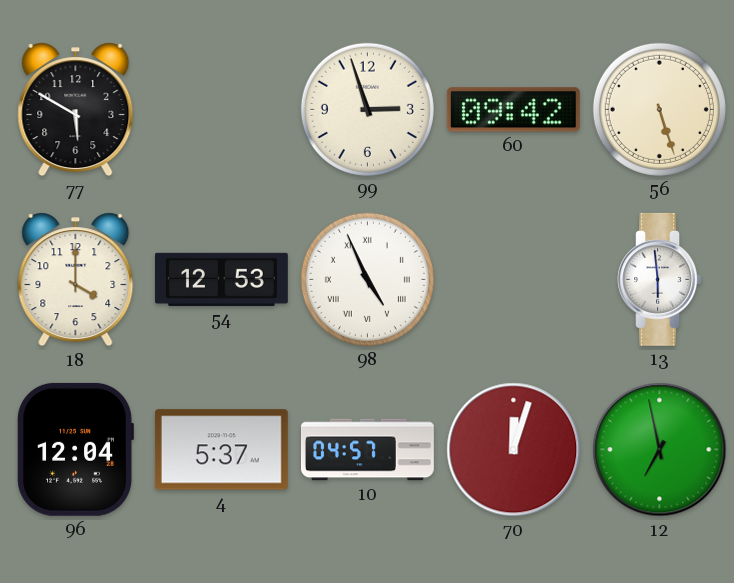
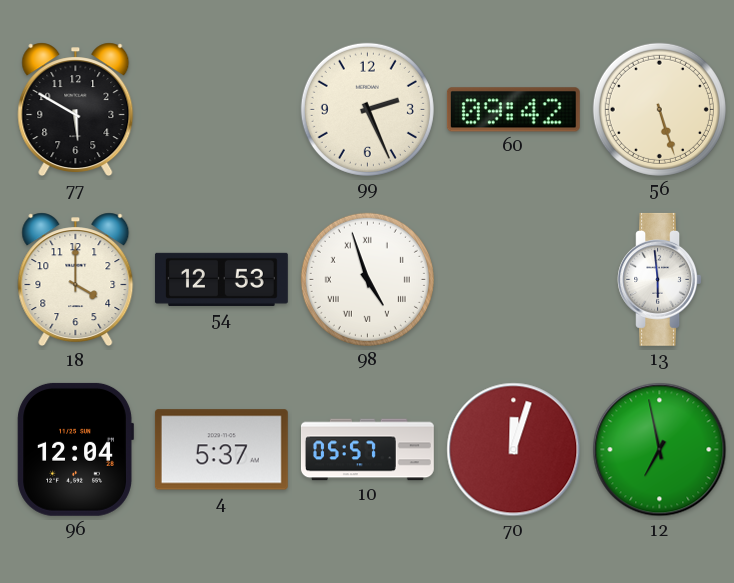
99: 2:57 -> 2:26 (367, 109)
98: 4:56 -> 4:57 (367, 279)
10: 04:57 -> 05:57 (367, 450)
